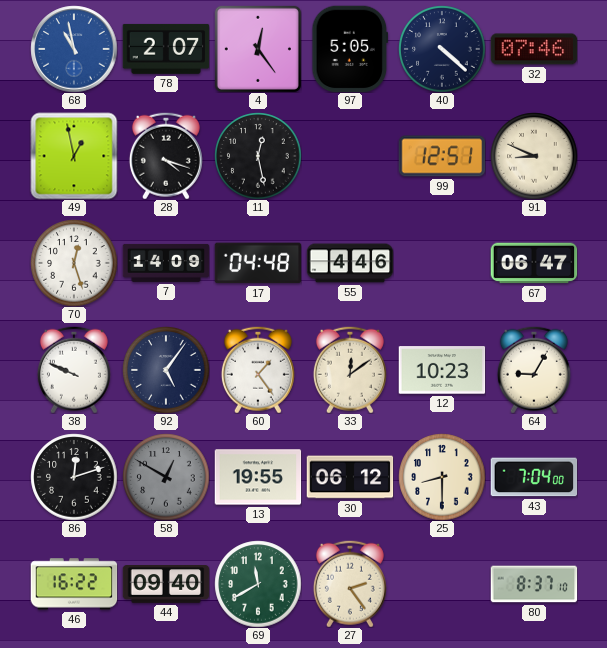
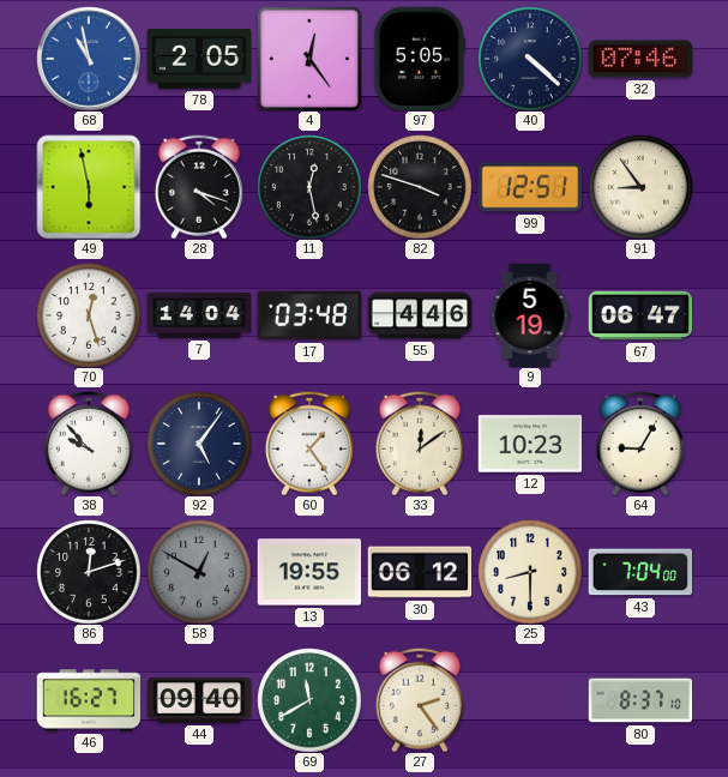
78: 2:07 -> 2:05 (199, 59)
49: 12:58 -> 5:58 (89, 187)
82: none -> 3:48 (420, 187)
91: 8:49 -> 8:54 (640, 187)
7: 14:09 -> 14:04 (199, 315)
17: 04:48 -> 03:48 (309, 315)
9: none -> 5:19 (530, 315)
38: 9:49 -> 9:53 (89, 444)
46: 16:22 -> 16:27 (89, 700)
